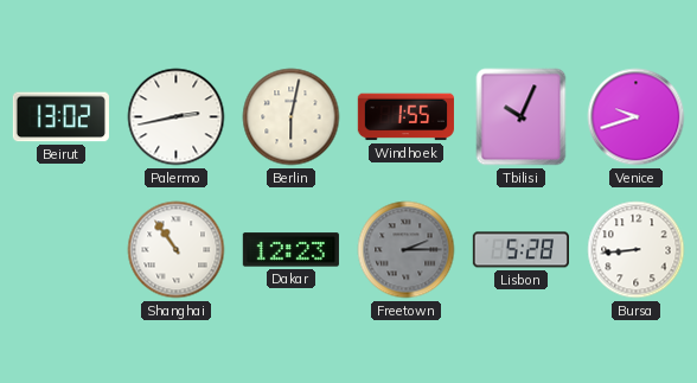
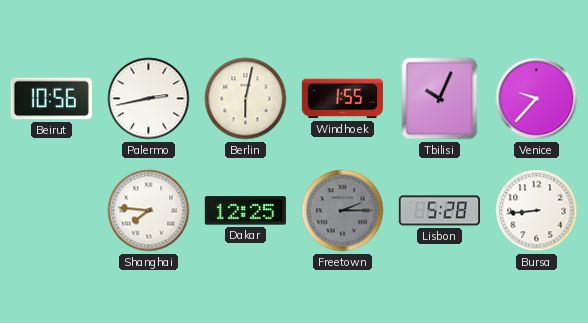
Beirut: 13:02 -> 10:56 (51, 99)
Venice: 9:42 -> 9:37 (537, 99)
Shanghai: 10:54 -> 7:46 (149, 211)
Dakar: 12:23 -> 12:25 (245, 211)
